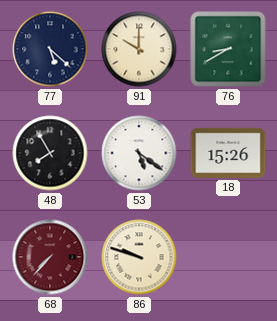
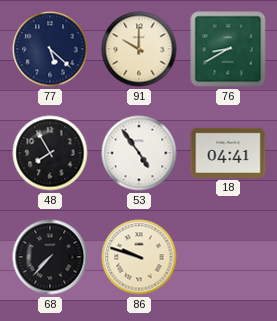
53: 5:21 -> 4:54 (139, 153)
18: 15:26 -> 04:41 (228, 153)
68 dial: burgundy -> black (50, 257)
